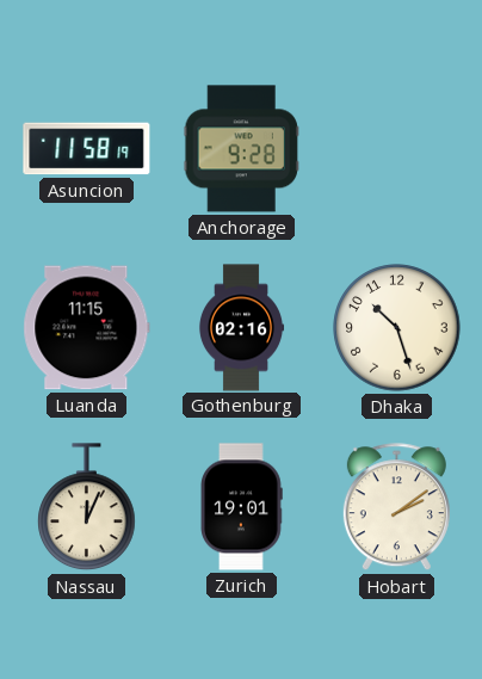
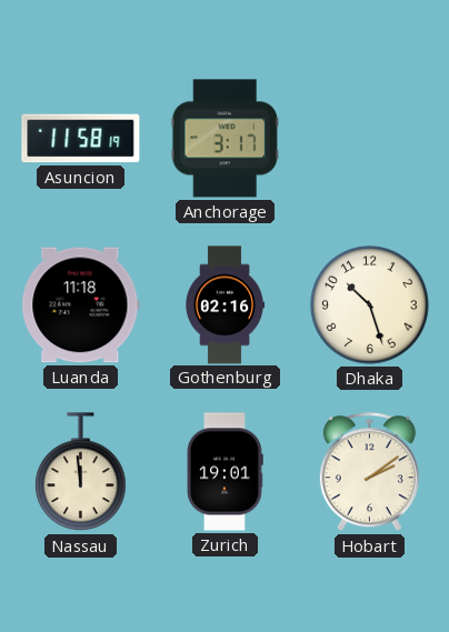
Anchorage: 9:28 -> 3:17 (225, 139)
Luanda: 11:15 -> 11:18 (81, 305)
Nassau: 12:04 -> 11:59 (81, 472)
